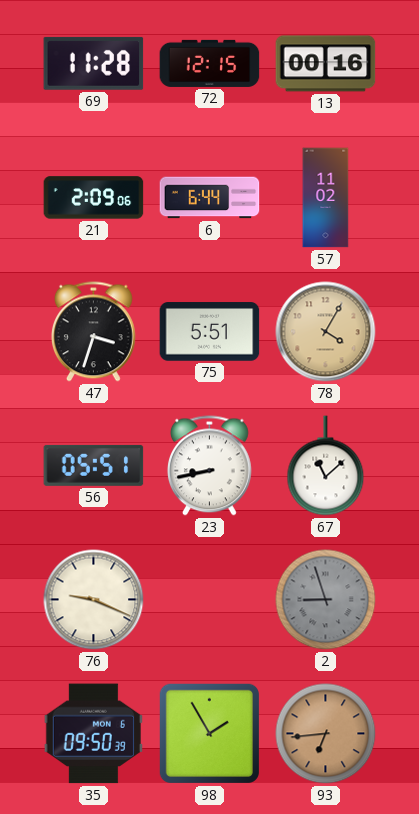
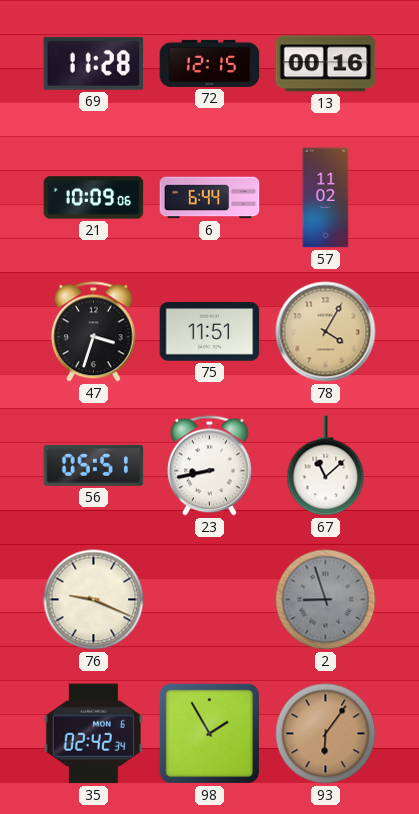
21: 2:09 -> 10:09 (94, 198)
75: 5:51 -> 11:51 (210, 332)
35: 09:50 -> 02:42 (93, 734)
93: 6:44 -> 6:06 (326, 734)
